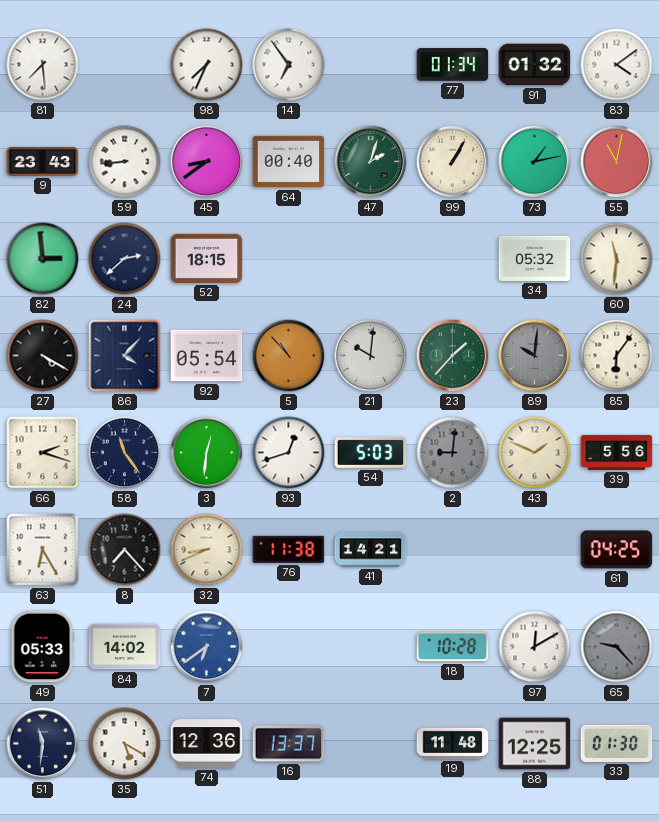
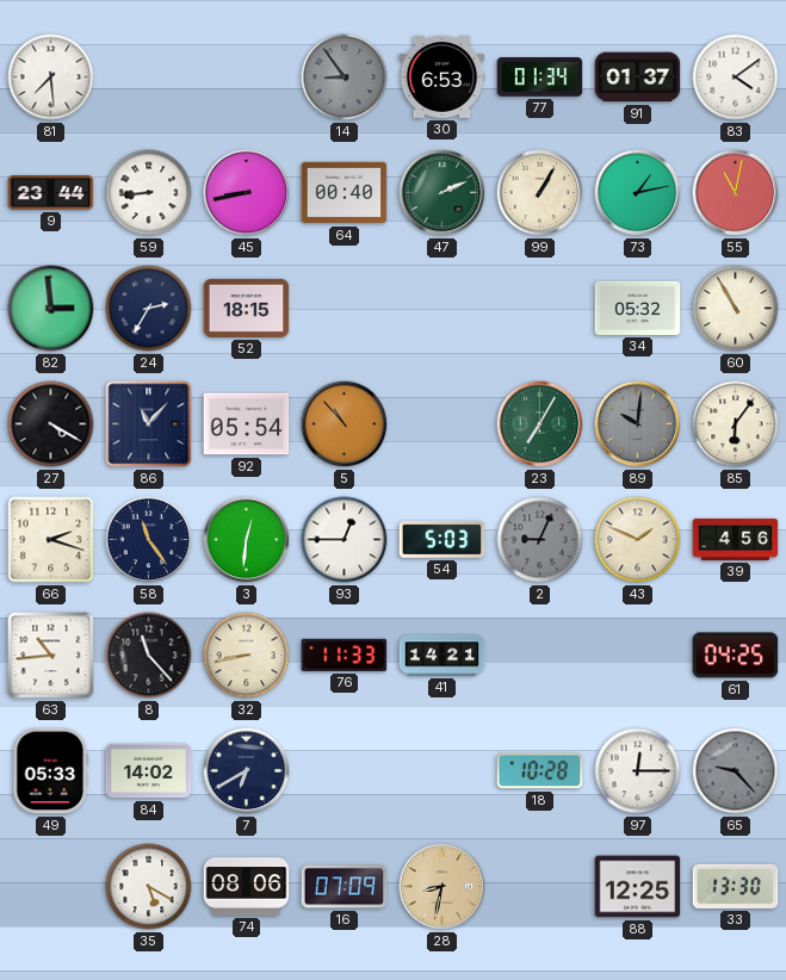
98: 7:34 -> none (207, 65)
14: 6:54 -> 8:54 (345, 77)
14 dial: white -> grey (345, 77)
30: none -> 6:53 (442, 77)
91: 01:32 -> 01:37 (638, 77)
9: 23:43 -> 23:44 (51, 193)
45: 8:39 -> 8:43 (247, 193)
47: 2:03 -> 2:11 (442, 193)
24: 2:38 -> 2:35 (149, 309)
60: 11:31 -> 10:55 (736, 309)
86: 4:07 -> 11:07 (149, 424)
21: 10:01 -> none (371, 356)
23: 1:37 -> 7:05 (540, 424)
93: 12:42 -> 12:45 (345, 540)
2: 9:01 -> 9:04 (540, 540)
39: 5:56 -> 4:56 (736, 539)
63: 6:25 -> 10:44 (51, 656)
8: 7:23 -> 11:23 (149, 656)
32: 8:41 -> 8:43 (247, 656)
76: 11:38 -> 11:33 (345, 655)
7: 6:39 -> 6:40 (247, 771)
7 dial: blue -> navy (247, 771)
97: 12:10 -> 12:15 (638, 771)
51: 11:31 -> none (43, 744)
74: 12:36 -> 08:06 (247, 887)
16: 13:37 -> 07:09 (345, 887)
28: none -> 8:32 (442, 887)
19: 11:48 -> none (453, 743)
33: 01:30 -> 13:30 (736, 886)
